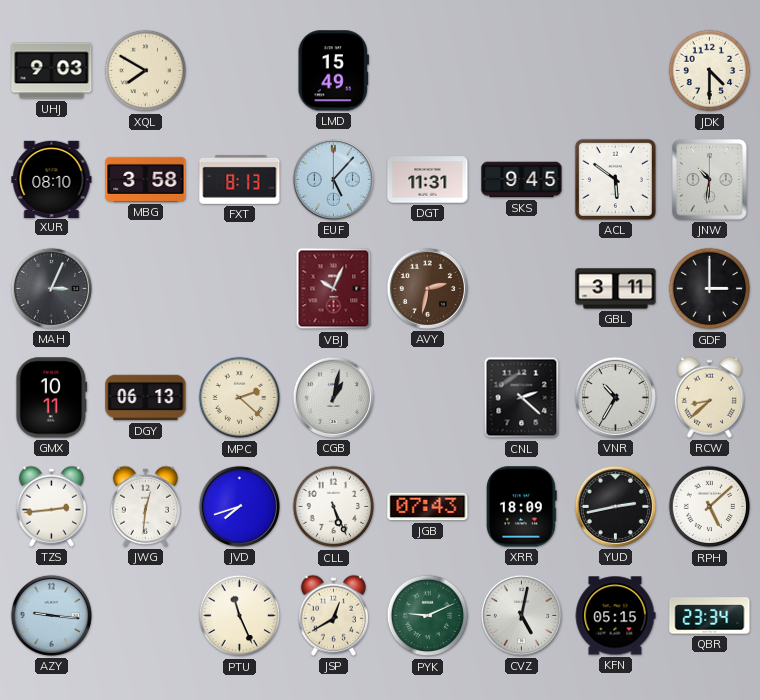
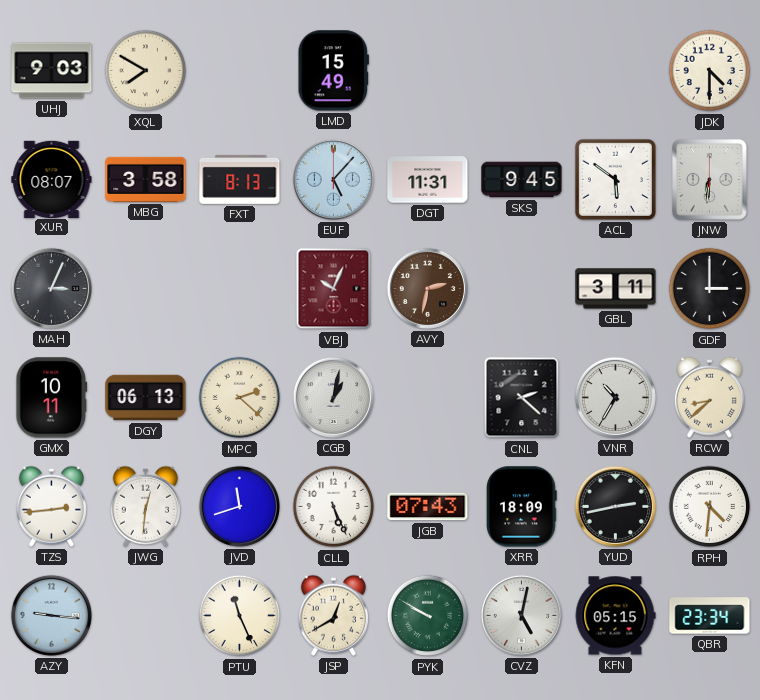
XUR: 08:10 -> 08:07 (52, 179)
JNW: 10:31 -> 6:31 (710, 180)
JVD: 7:42 -> 11:42 (239, 506)
RPH: 5:08 -> 4:31 (710, 507)
PYK: 9:11 -> 9:50 (428, 616)
